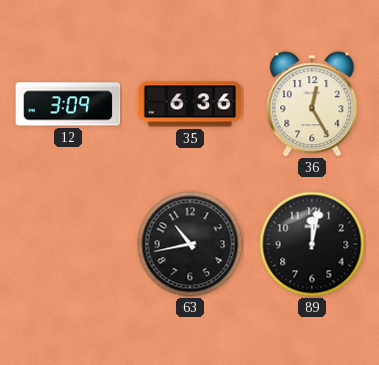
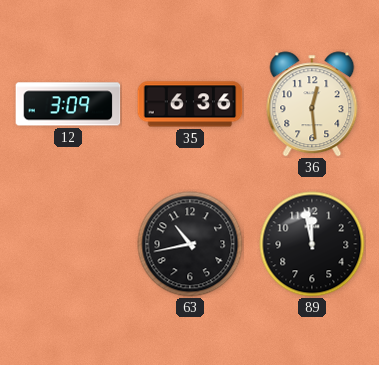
36: 12:25 -> 12:29 (312, 104)
89: 12:02 -> 11:58 (312, 244)
